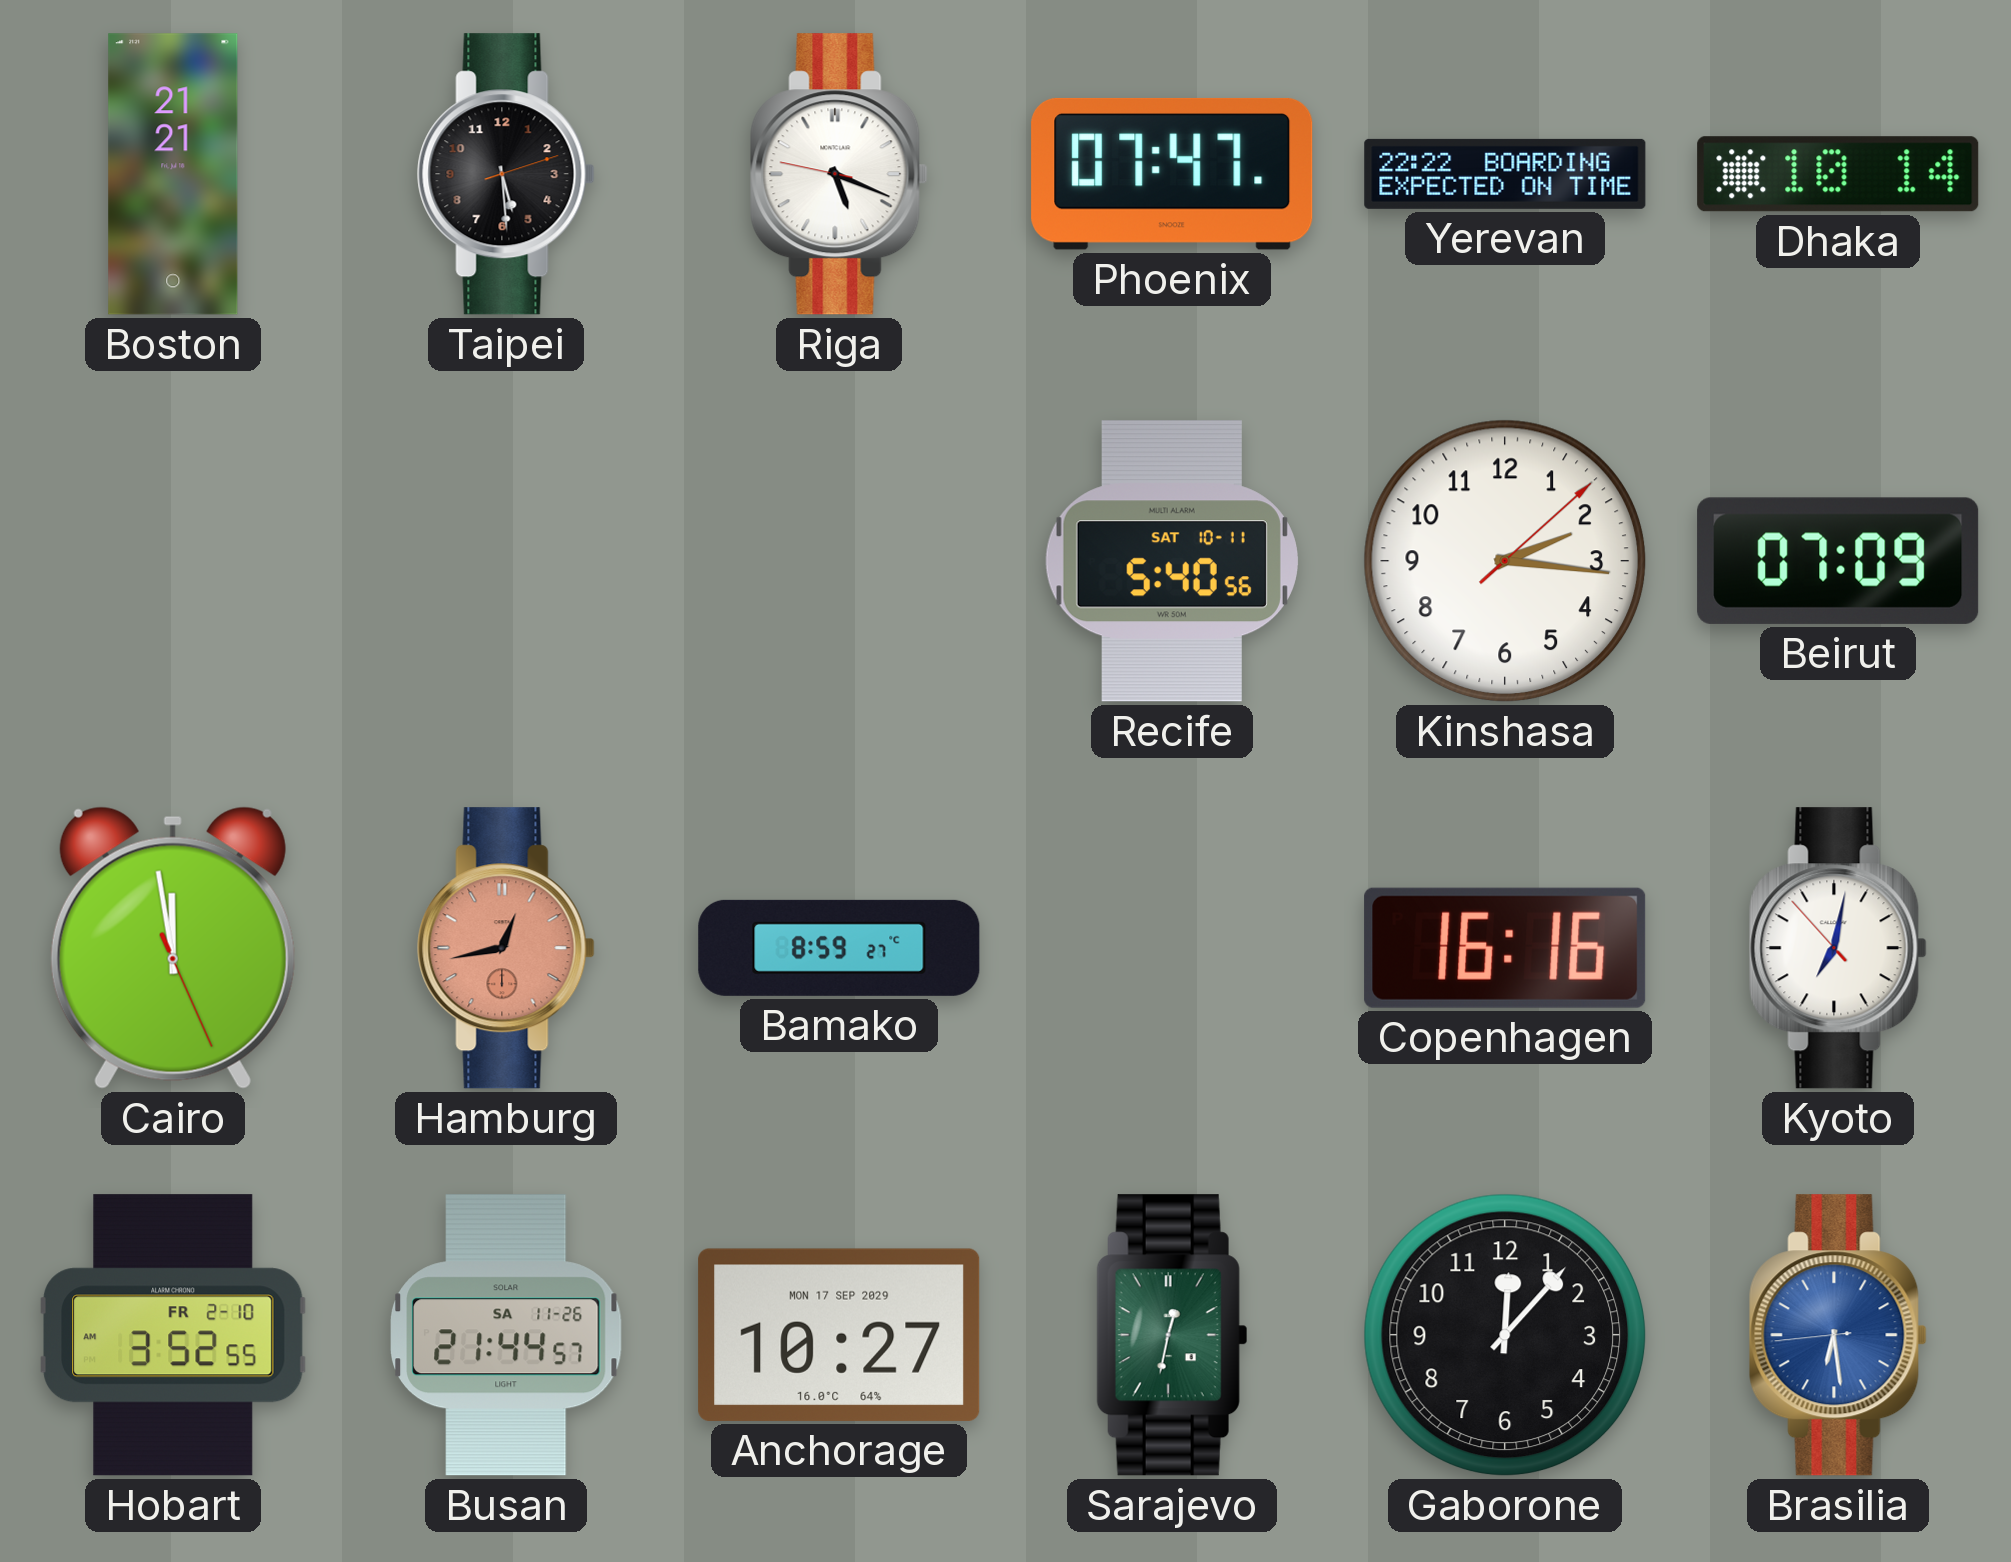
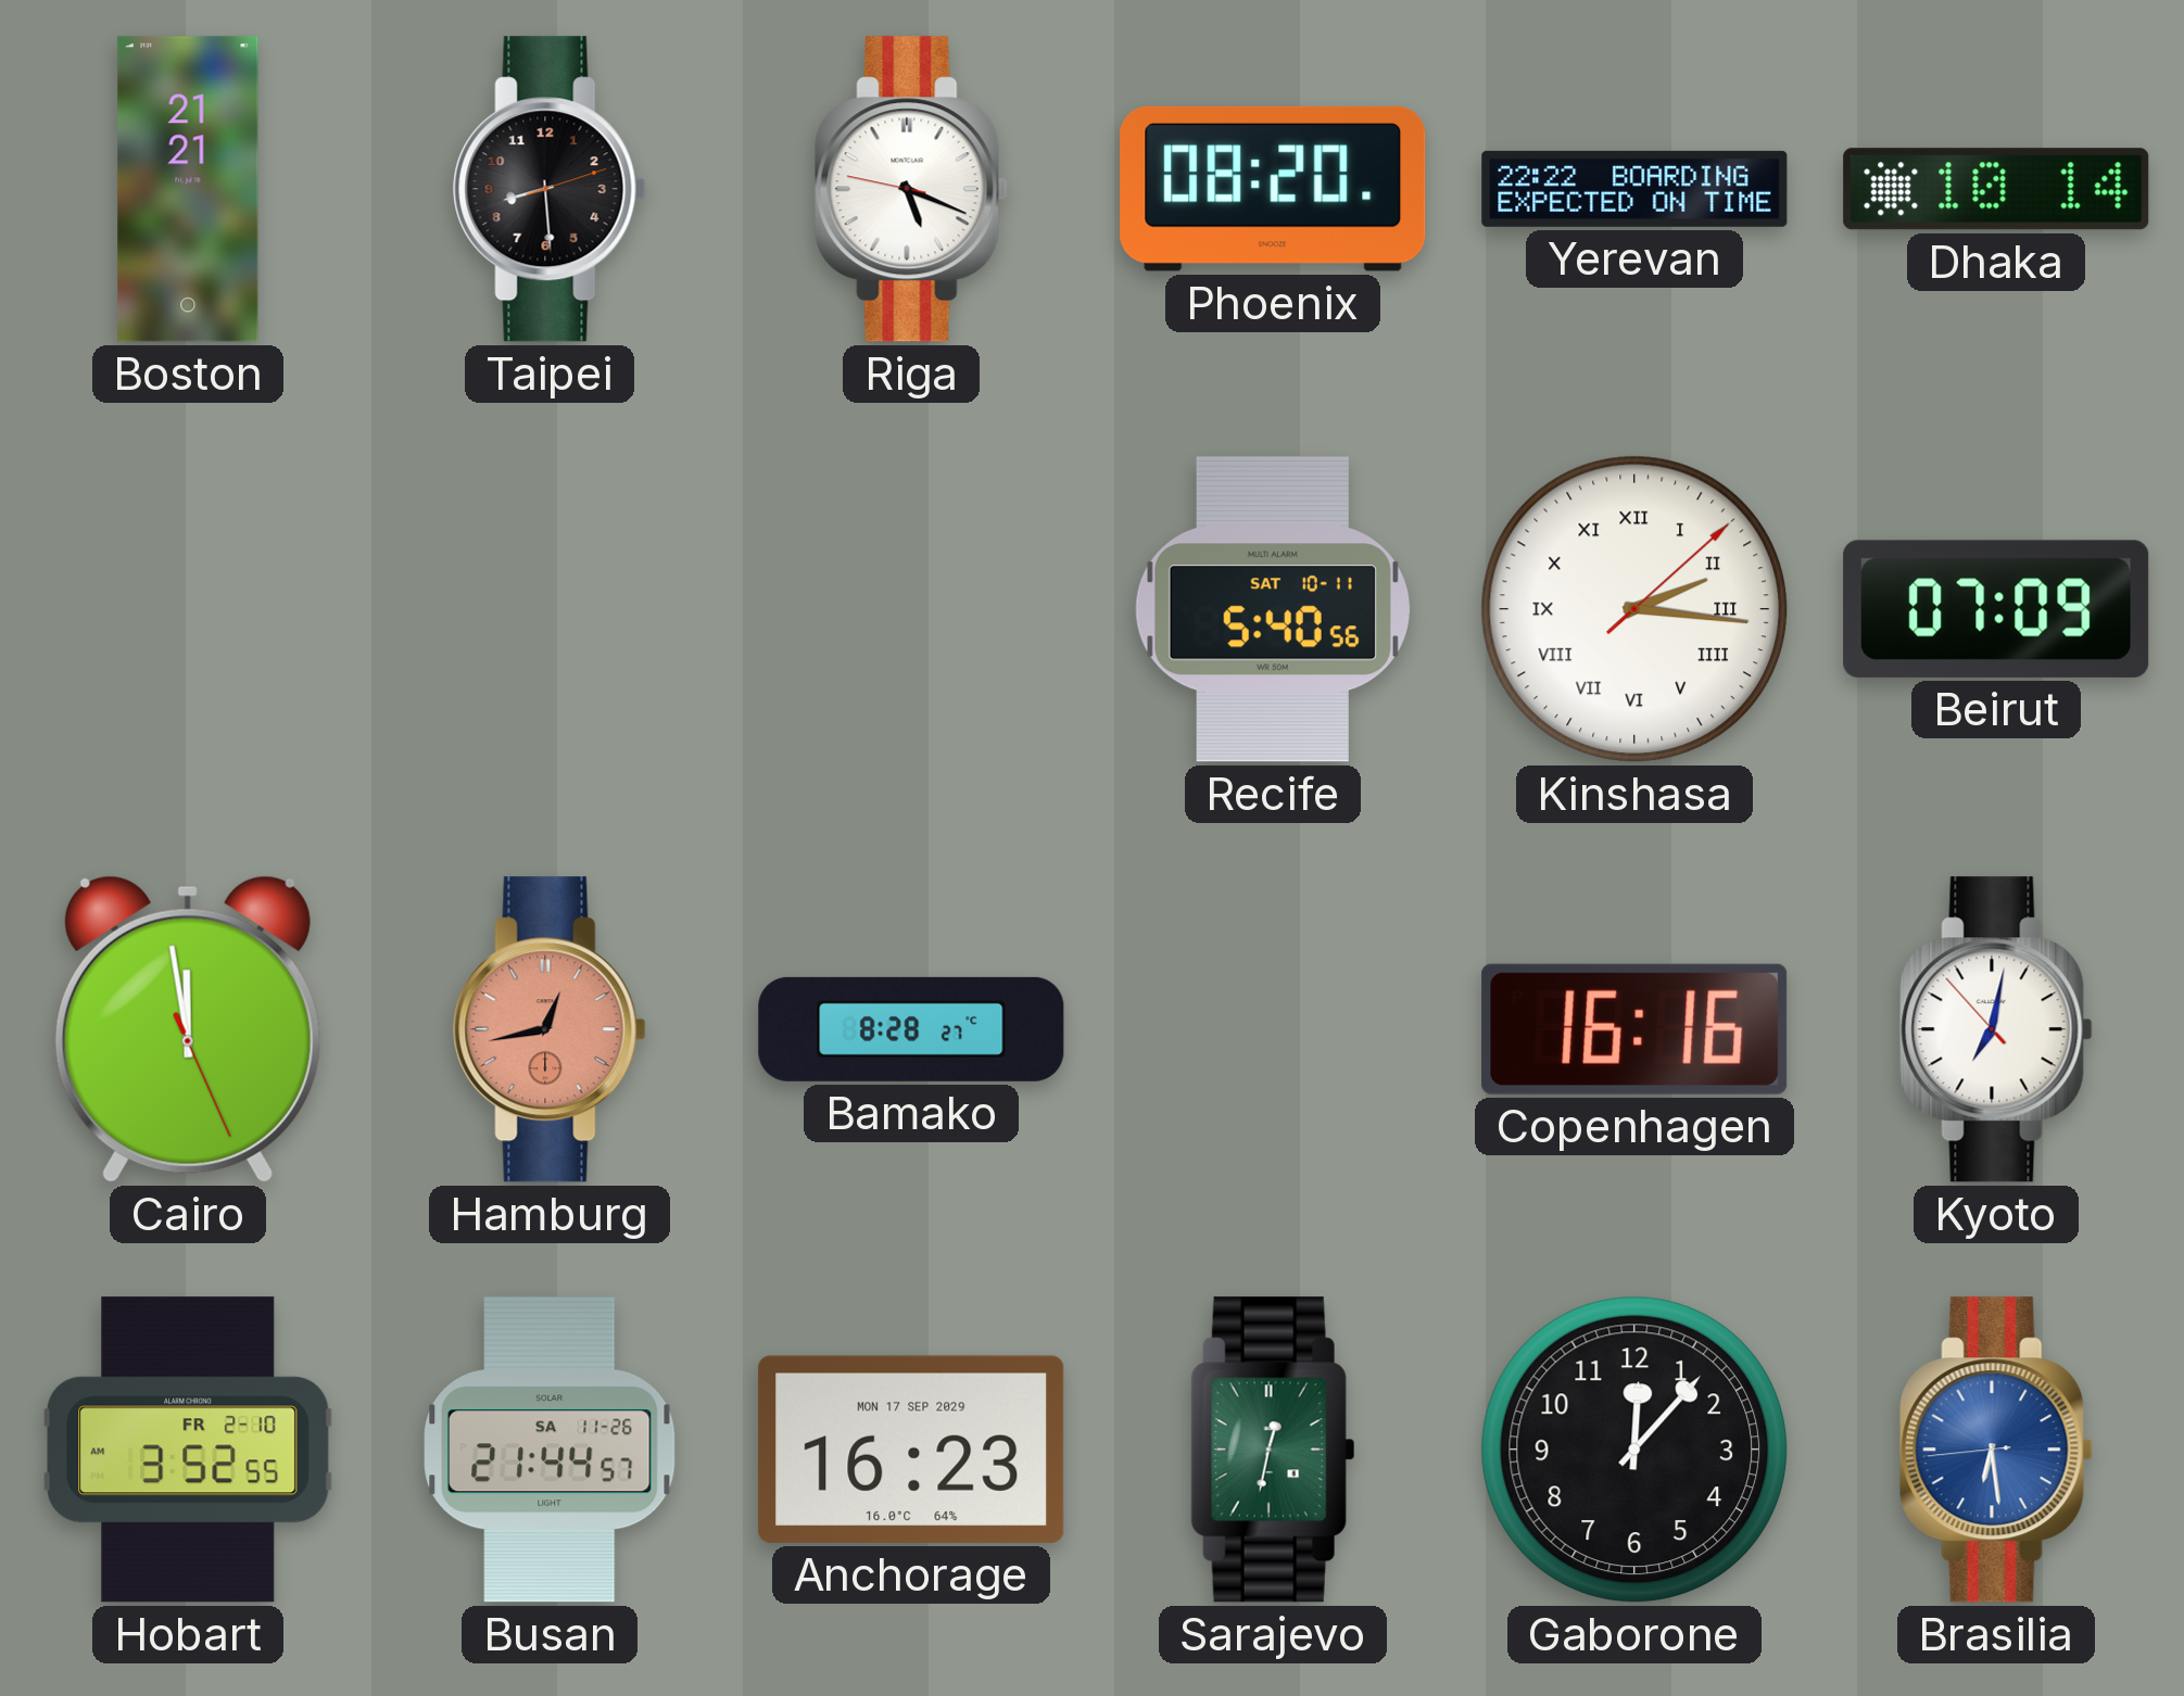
Taipei: 5:29 -> 8:29 (550, 189)
Phoenix: 07:47 -> 08:20 (1273, 189)
Kinshasa numerals: Arabic -> Roman (1634, 609)
Bamako: 8:59 -> 8:28 (911, 1029)
Anchorage: 10:27 -> 16:23 (911, 1450)
